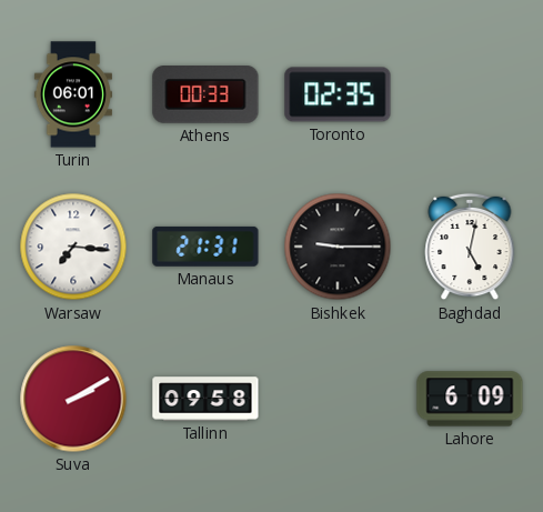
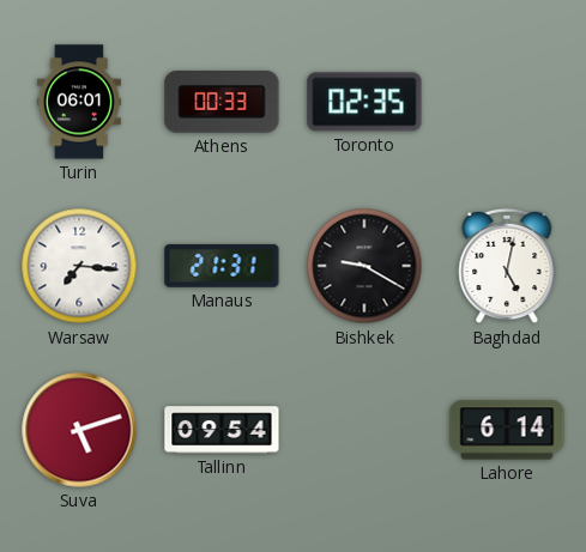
Bishkek: 9:15 -> 9:20 (364, 266)
Suva: 2:10 -> 5:12 (79, 430)
Tallinn: 09:58 -> 09:54 (222, 430)
Lahore: 6:09 -> 6:14 (507, 430)
